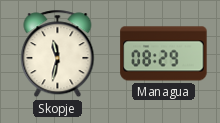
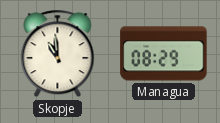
Skopje: 11:32 -> 10:59 (58, 54)
